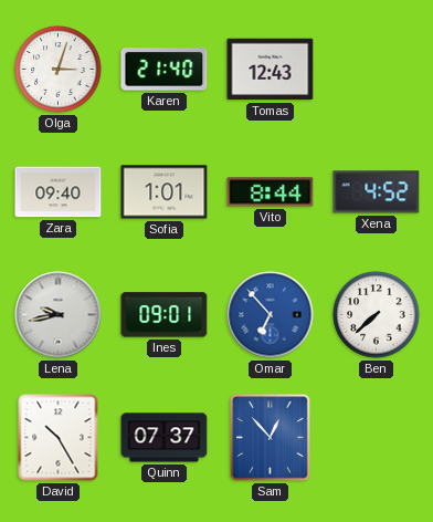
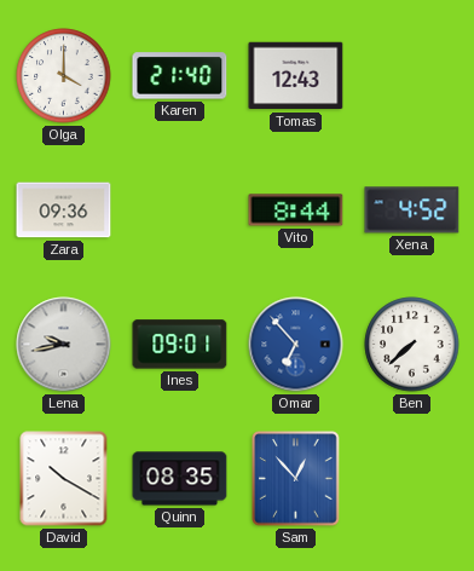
Olga: 3:03 -> 4:00 (64, 76)
Zara: 09:40 -> 09:36 (64, 210)
Sofia: 1:01 -> none (165, 192)
David: 10:25 -> 10:20 (64, 479)
Quinn: 07:37 -> 08:35 (180, 479)
